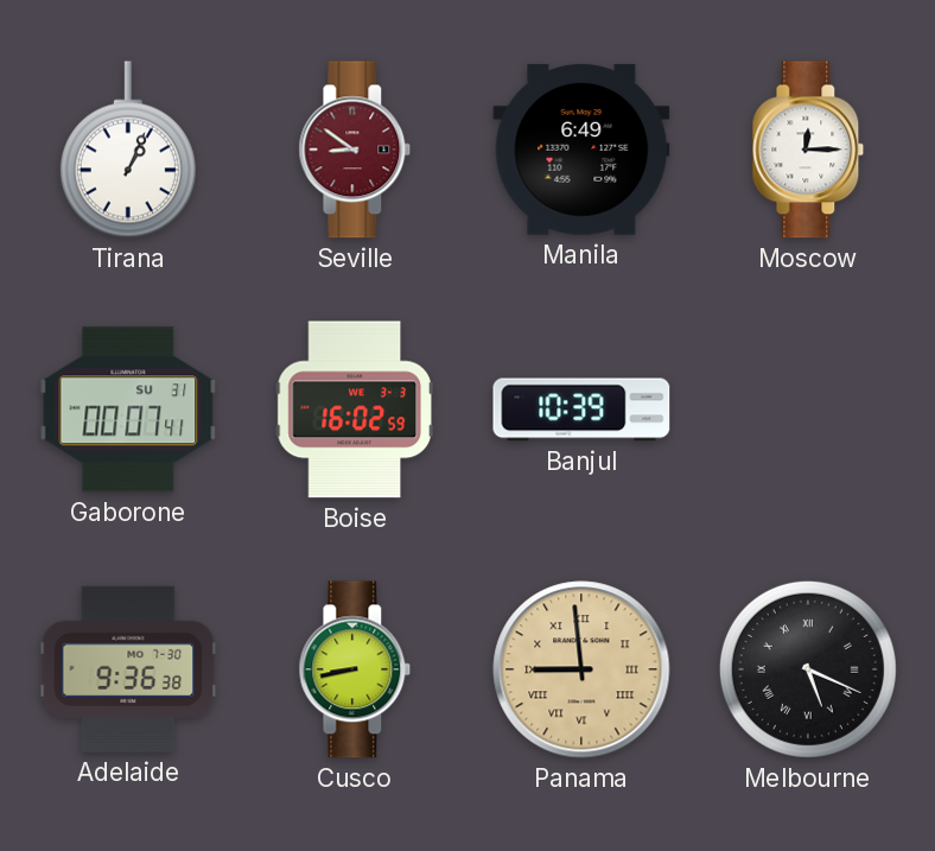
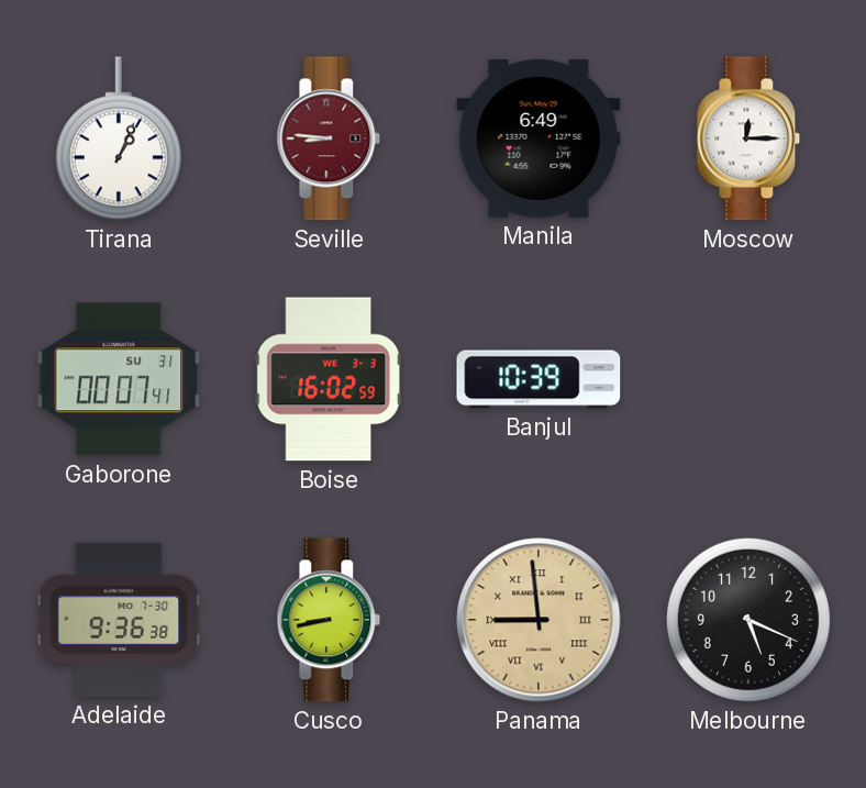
Seville: 8:51 -> 8:46 (329, 138)
Melbourne numerals: Roman -> Arabic (748, 620)
